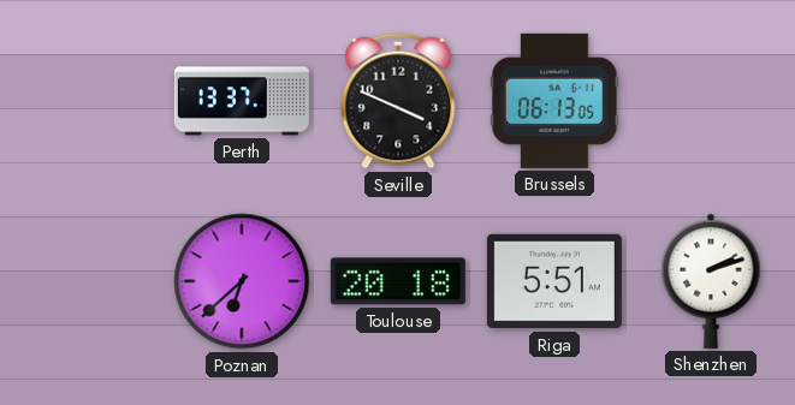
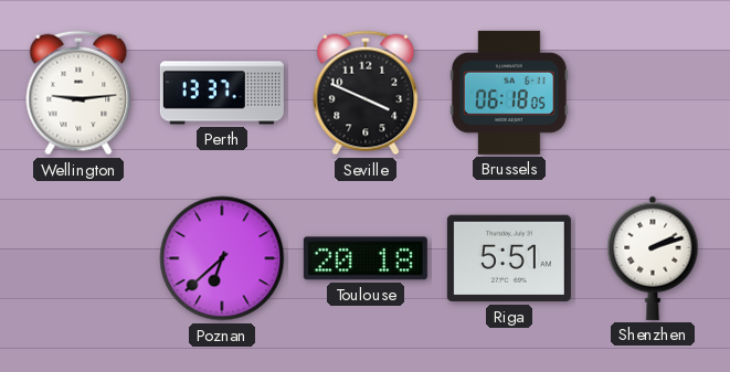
Wellington: none -> 9:14 (78, 93)
Brussels: 06:13 -> 06:18 (510, 93)
